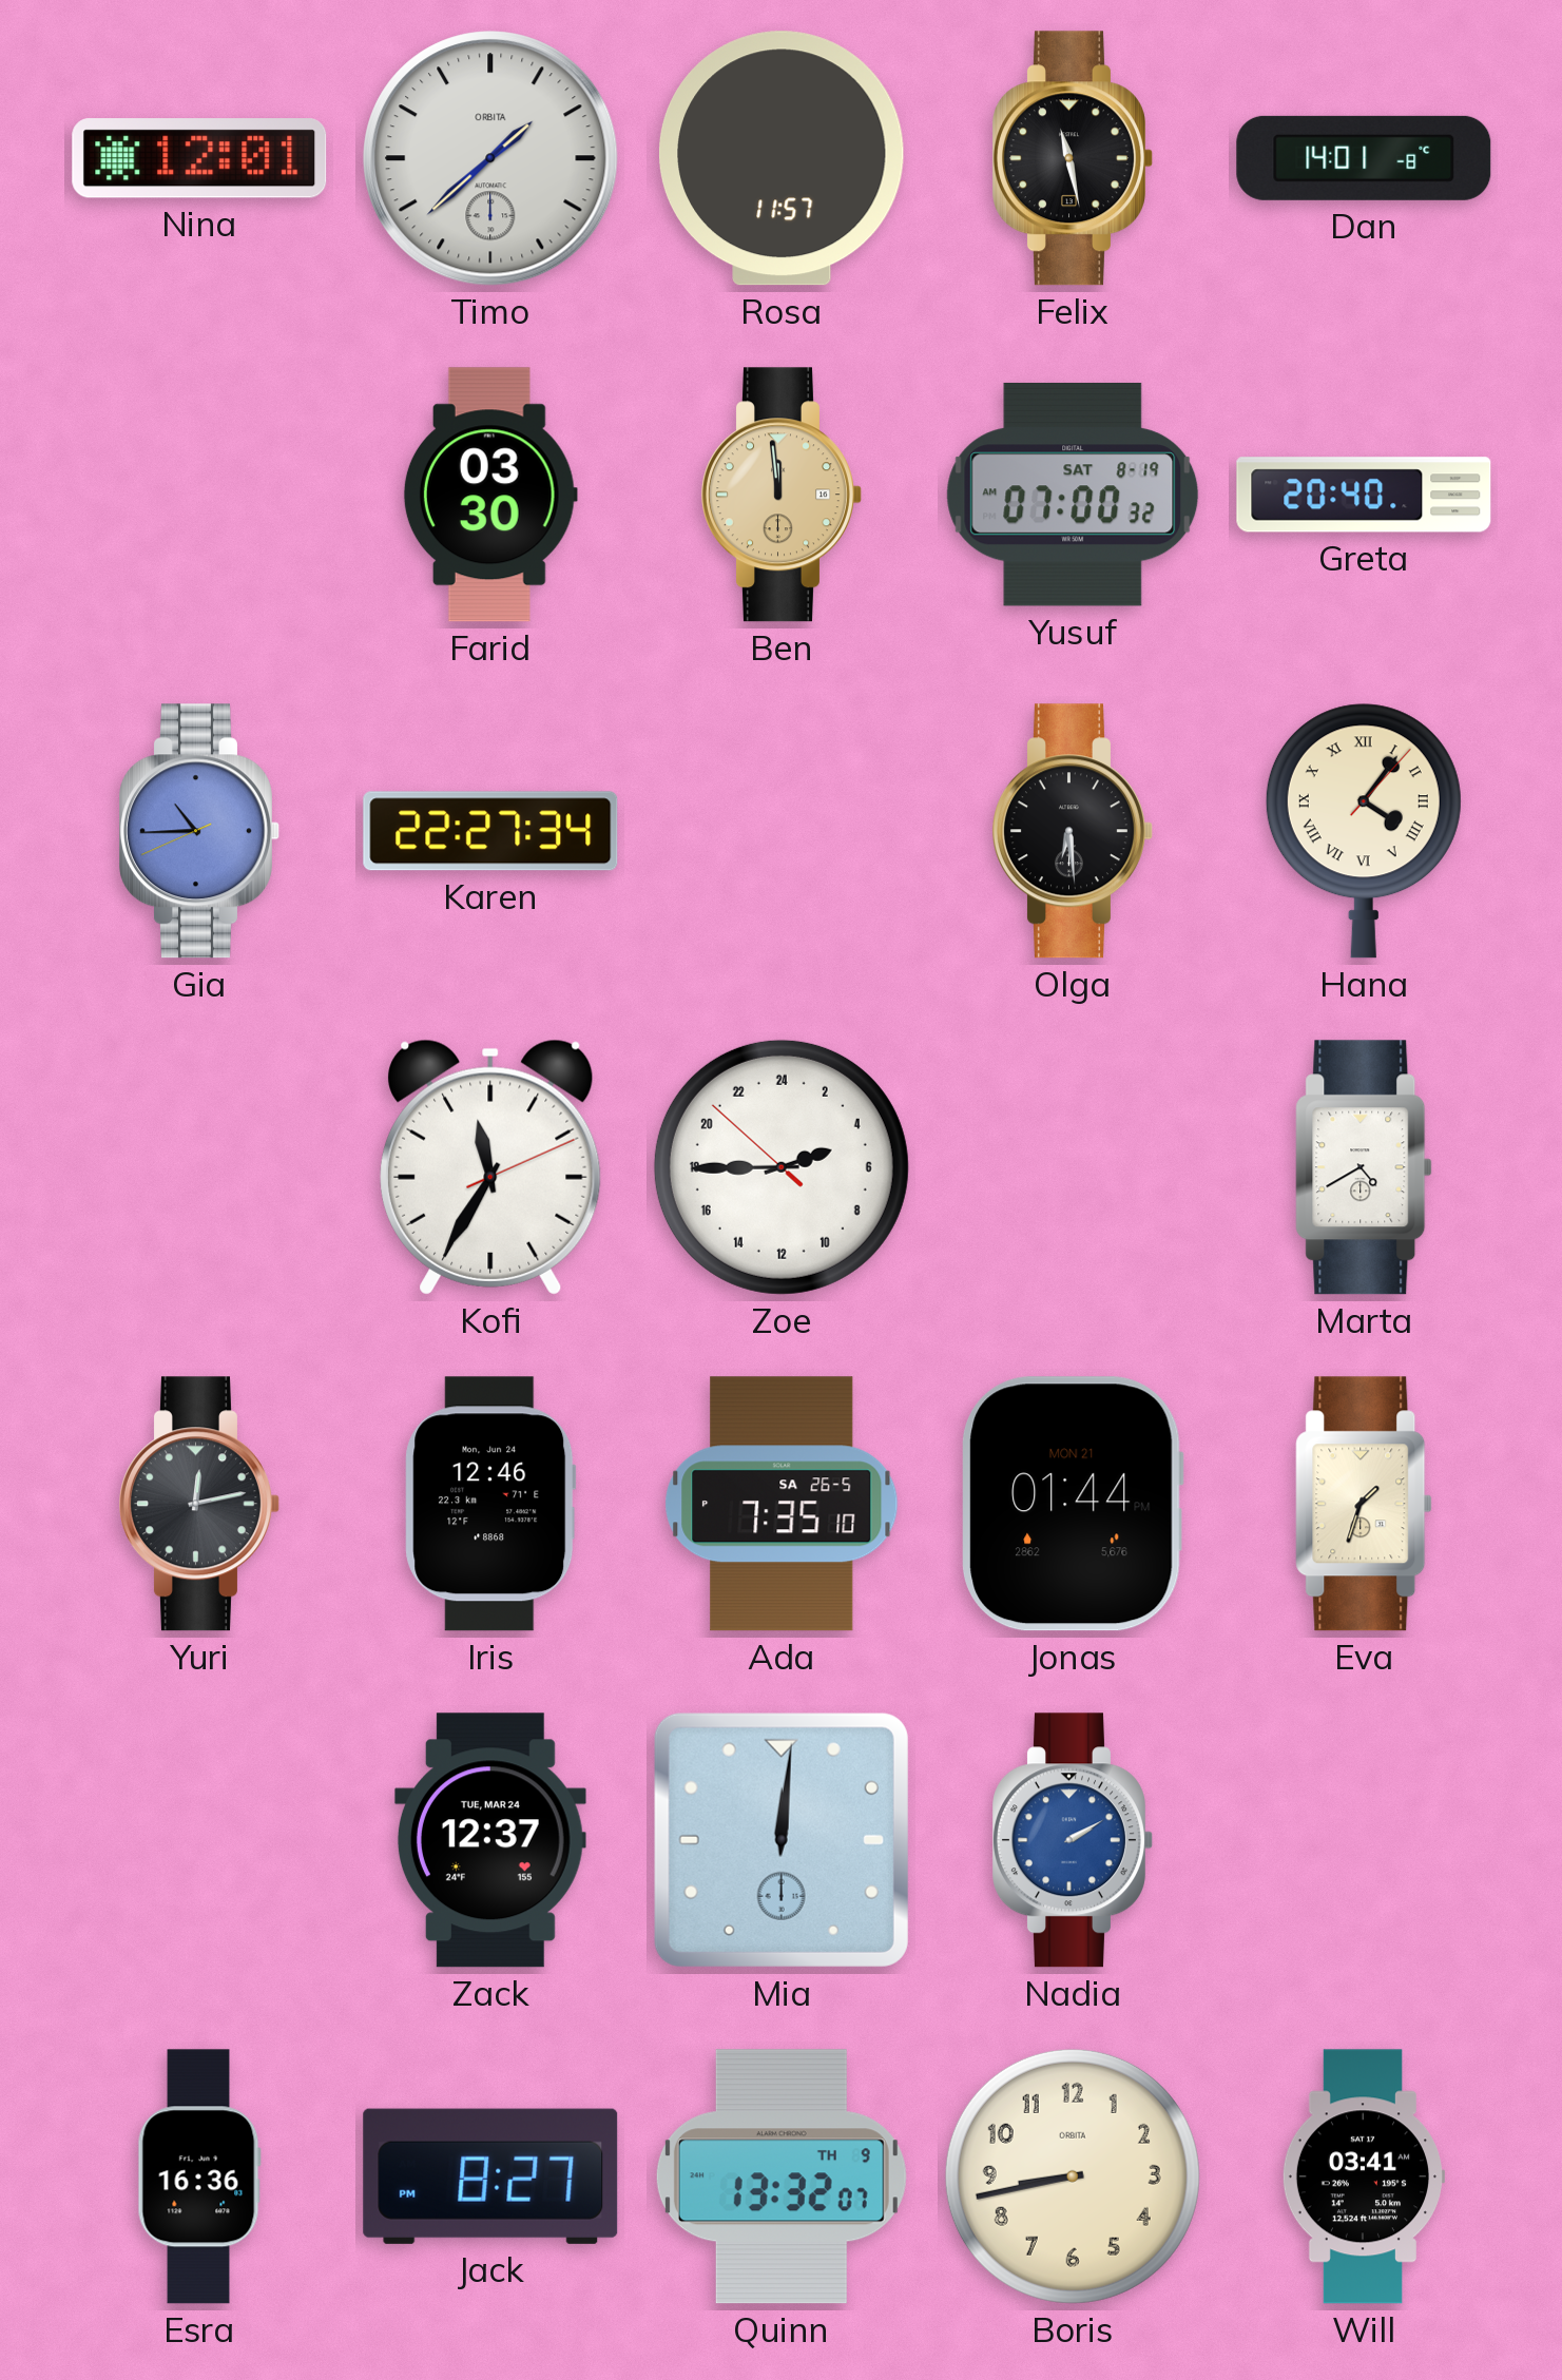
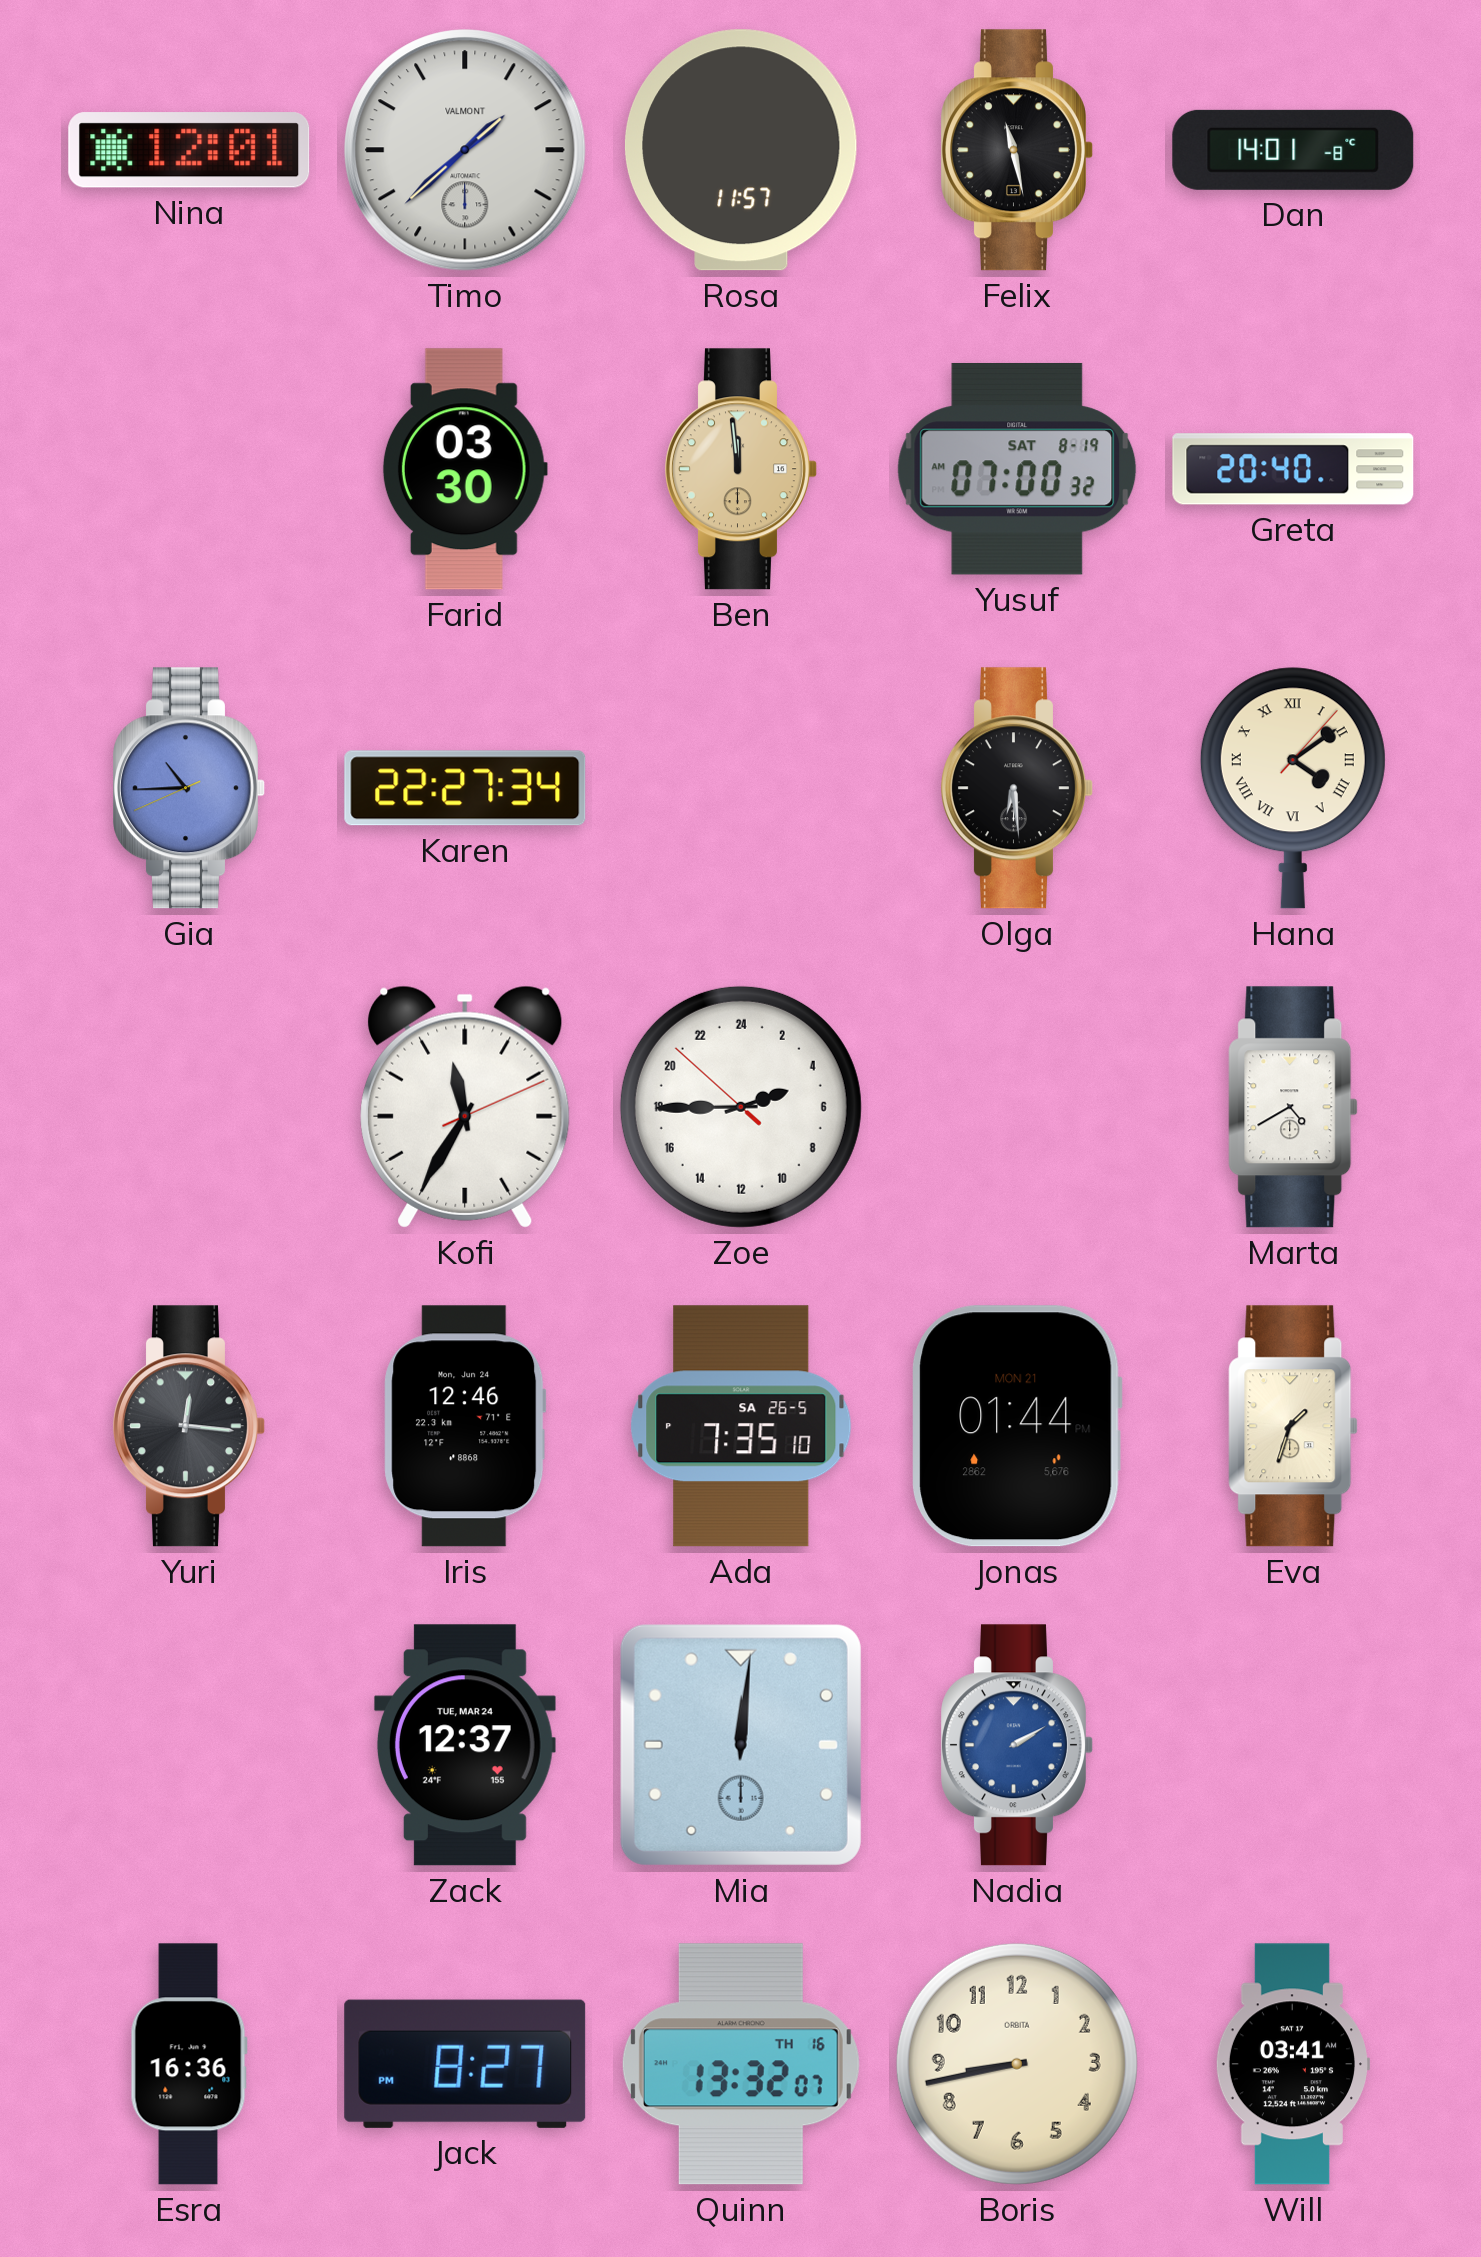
Timo brand: ORBITA -> VALMONT (465, 150)
Hana: 4:06 -> 4:09 (1293, 788)
Yuri: 12:13 -> 12:16 (190, 1426)
Quinn date: TH 9 -> TH 16 (741, 2064)
